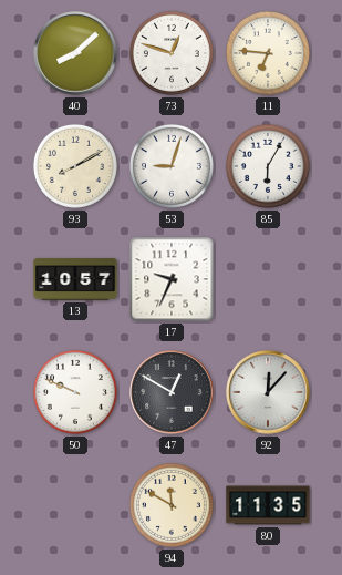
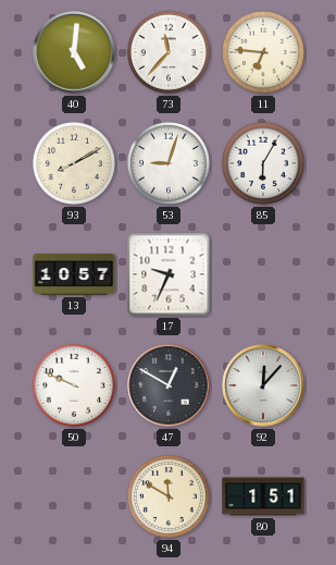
40: 8:08 -> 5:01 (74, 52)
73: 12:48 -> 11:37 (169, 52)
80: 11:35 -> 1:51 (263, 496)
